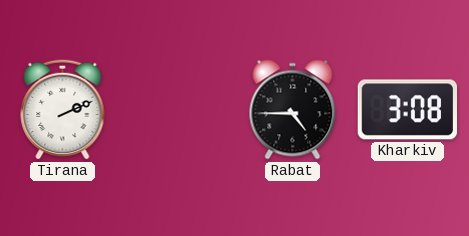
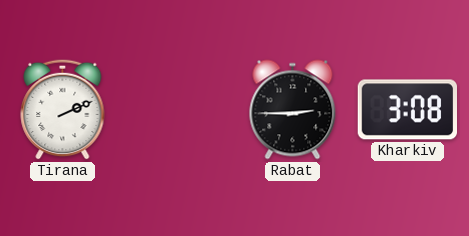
Rabat: 4:45 -> 2:45 (293, 110)
